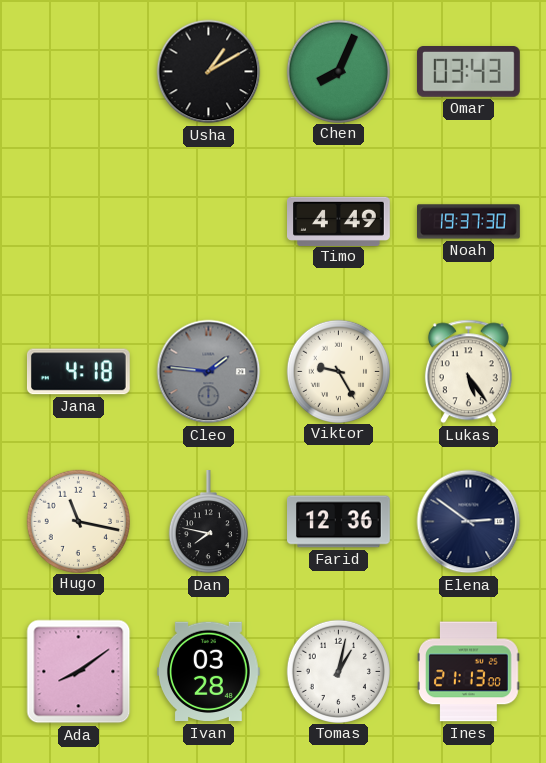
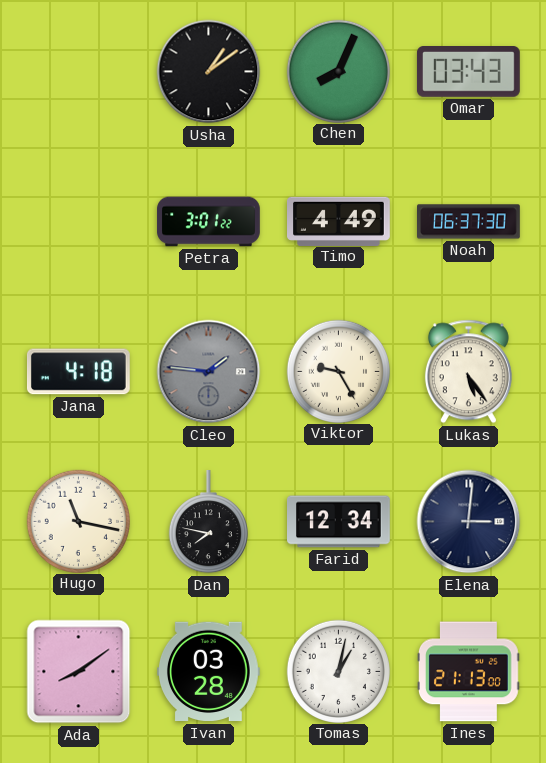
Usha: 1:10 -> 1:09 (209, 72)
Petra: none -> 3:01 (209, 222)
Noah: 19:37 -> 06:37 (469, 222)
Farid: 12:36 -> 12:34 (339, 522)
Elena: 2:51 -> 3:01 (469, 522)
